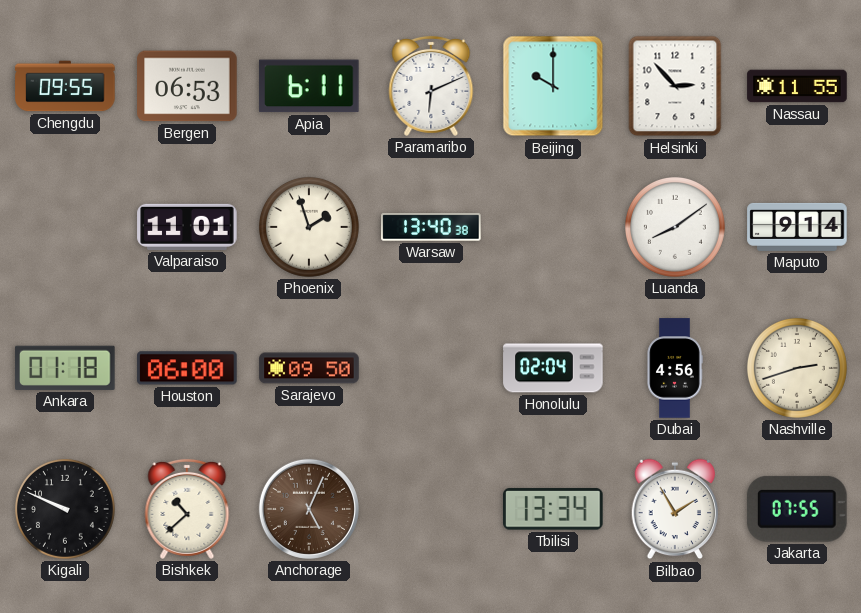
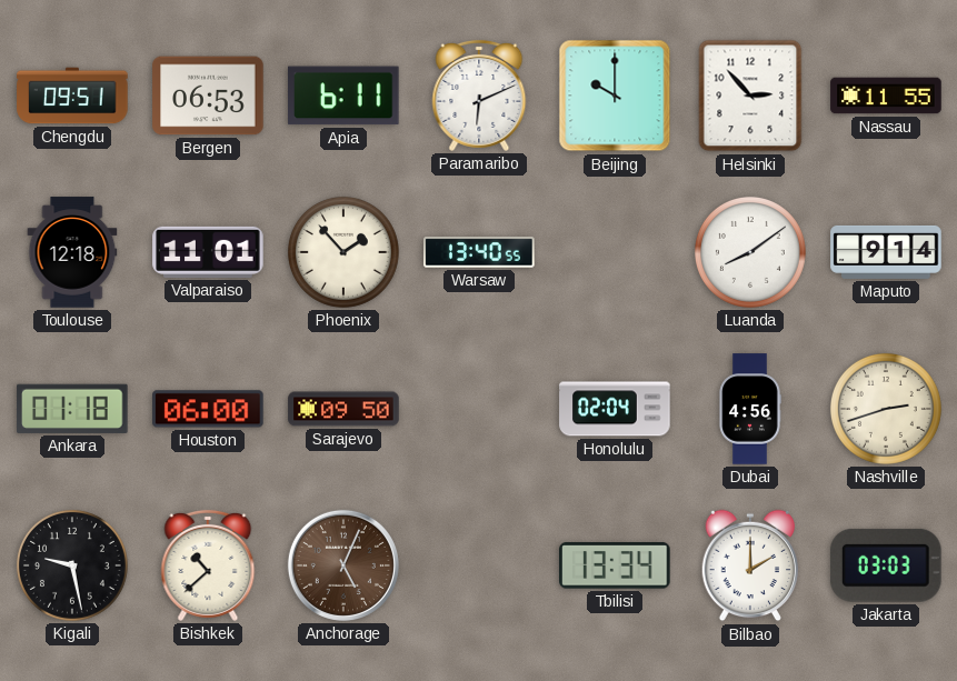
Chengdu: 09:55 -> 09:51 (72, 96)
Toulouse: none -> 12:18 (72, 252)
Phoenix: 1:57 -> 1:53 (343, 252)
Warsaw: 13:40:38 -> 13:40:55 (479, 252)
Kigali: 9:49 -> 9:28 (72, 565)
Bilbao: 1:55 -> 2:00 (750, 565)
Jakarta: 07:55 -> 03:03 (886, 565)
